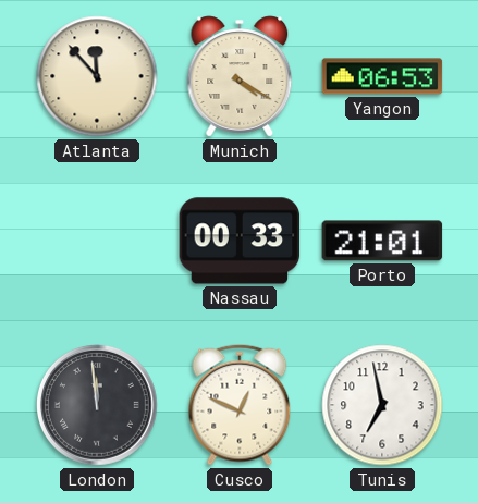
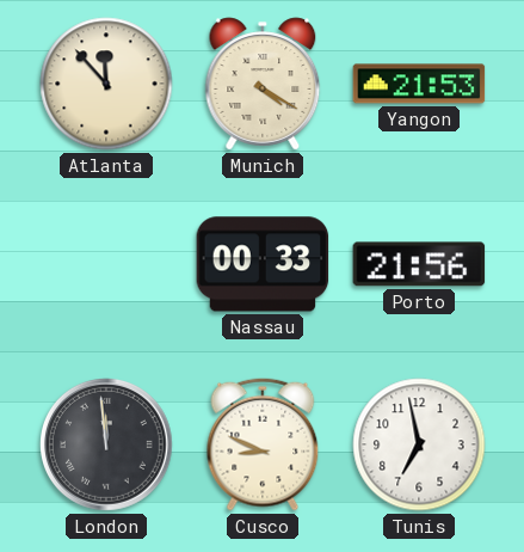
Yangon: 06:53 -> 21:53 (419, 84)
Porto: 21:01 -> 21:56 (419, 264)
Cusco: 12:49 -> 8:49 (263, 444)
